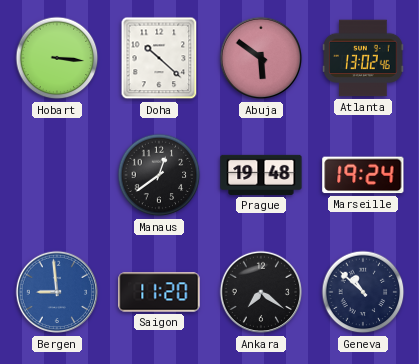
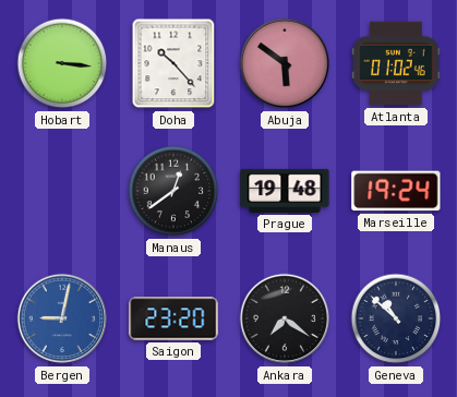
Doha: 10:22 -> 10:23 (173, 63)
Atlanta: 13:02 -> 01:02 (396, 63)
Bergen: 8:59 -> 9:02 (62, 318)
Saigon: 11:20 -> 23:20 (173, 318)
